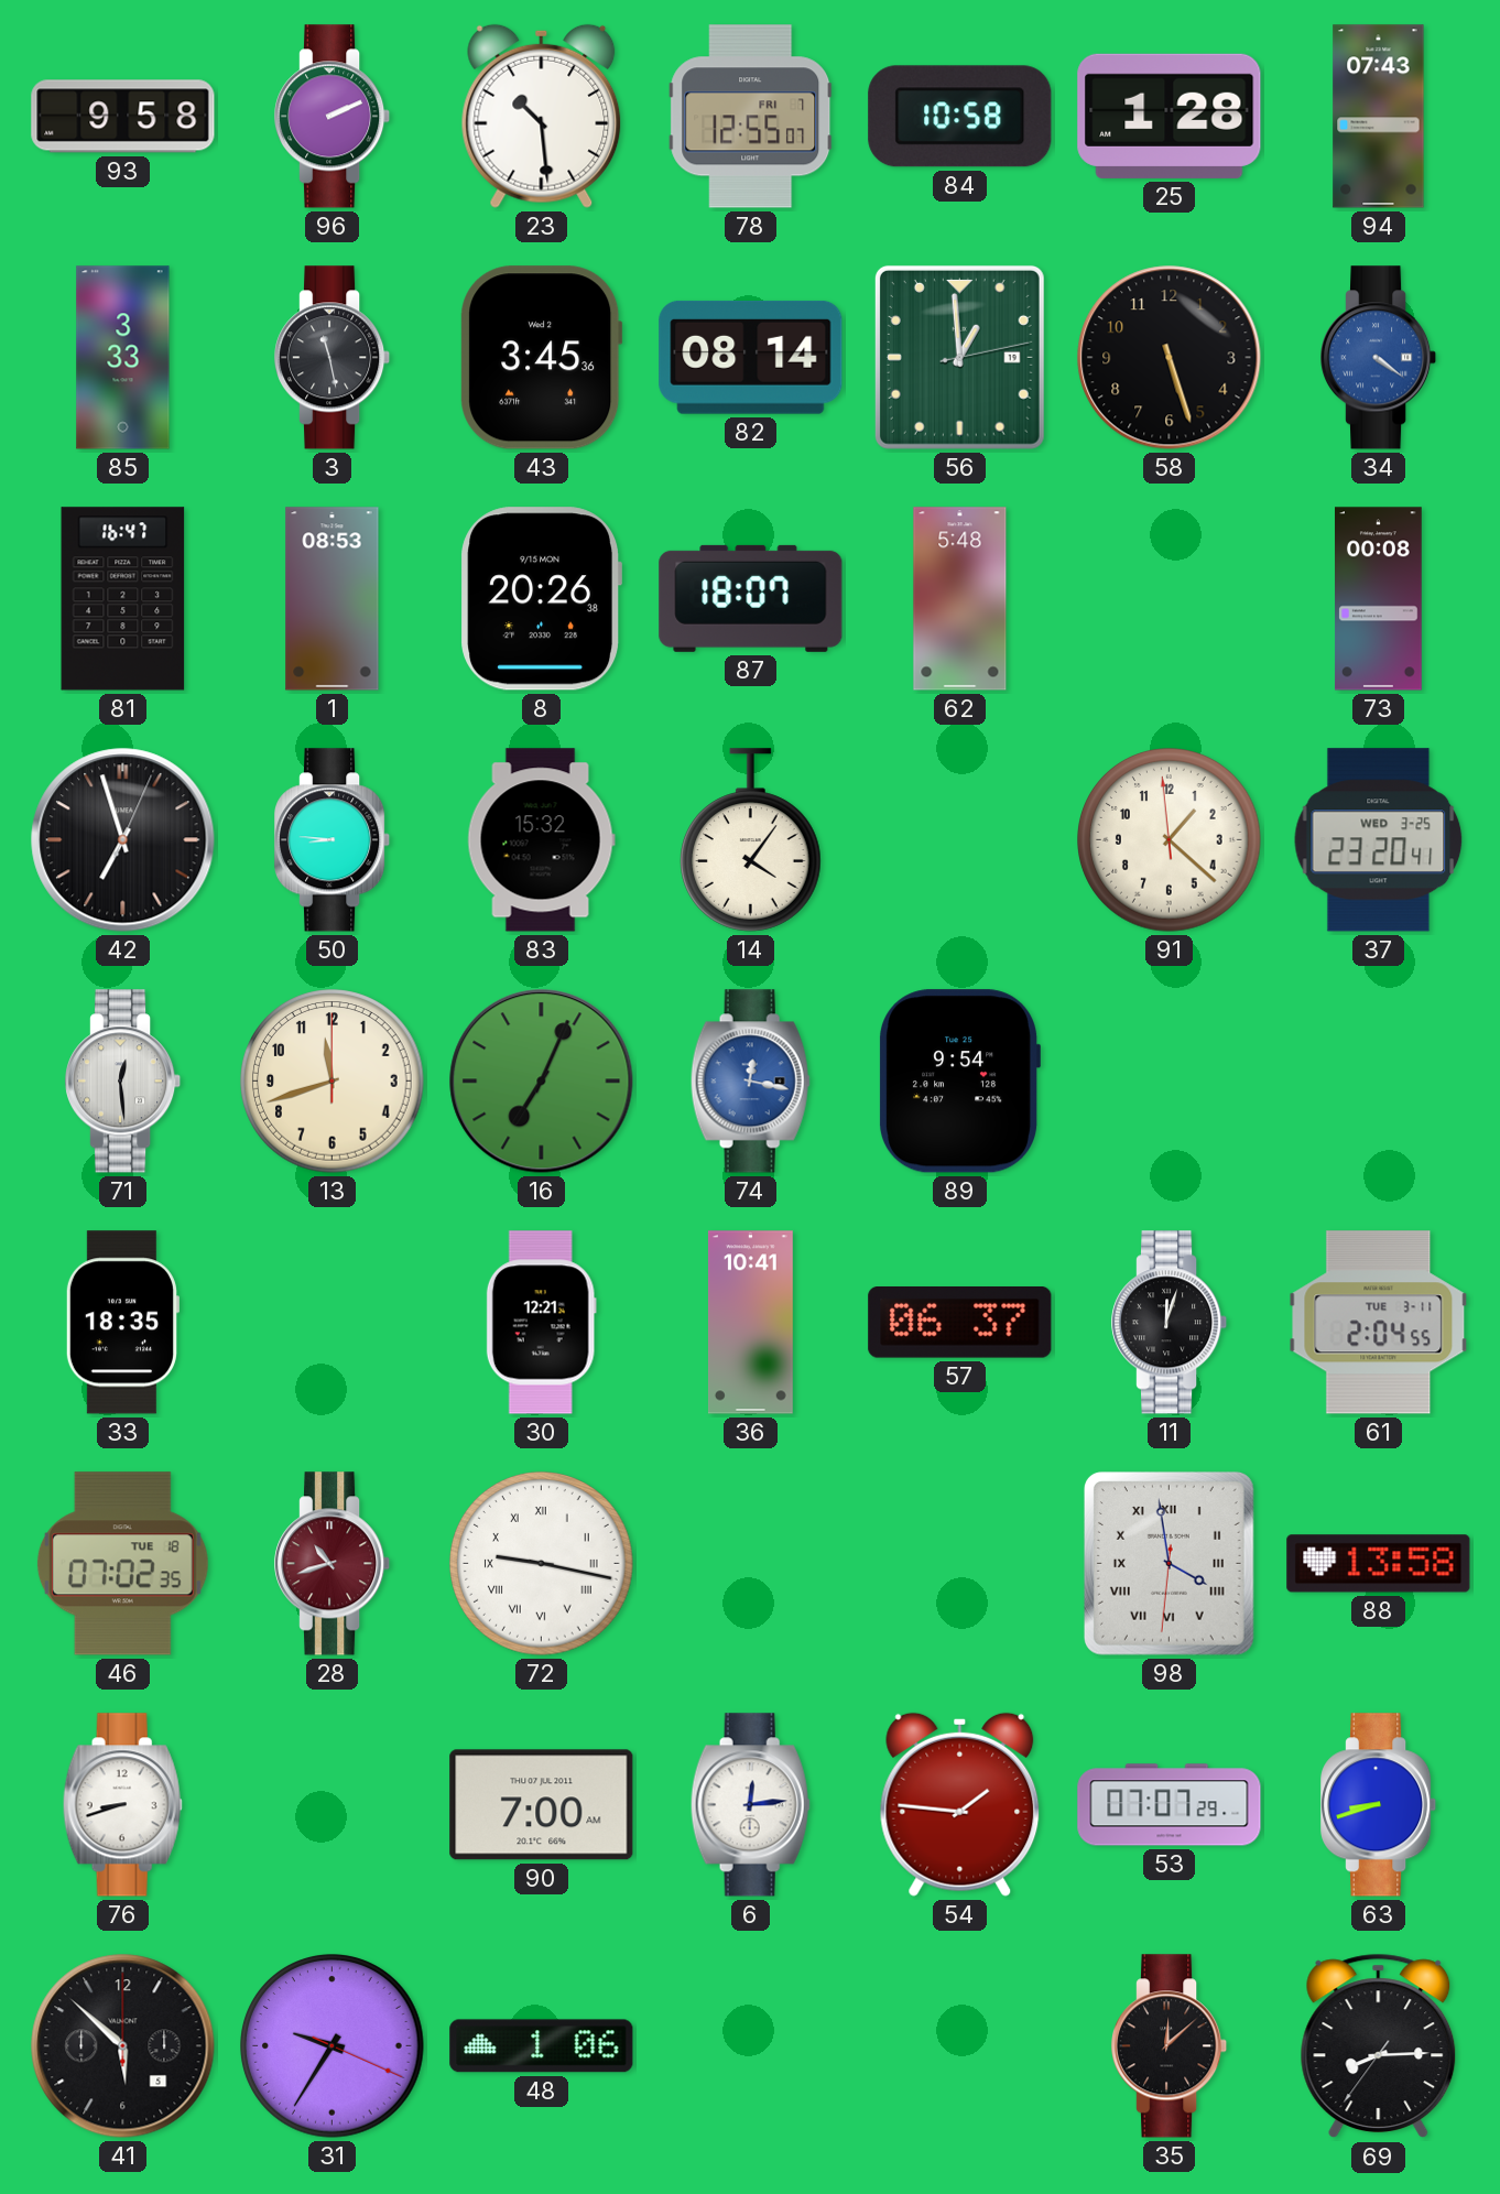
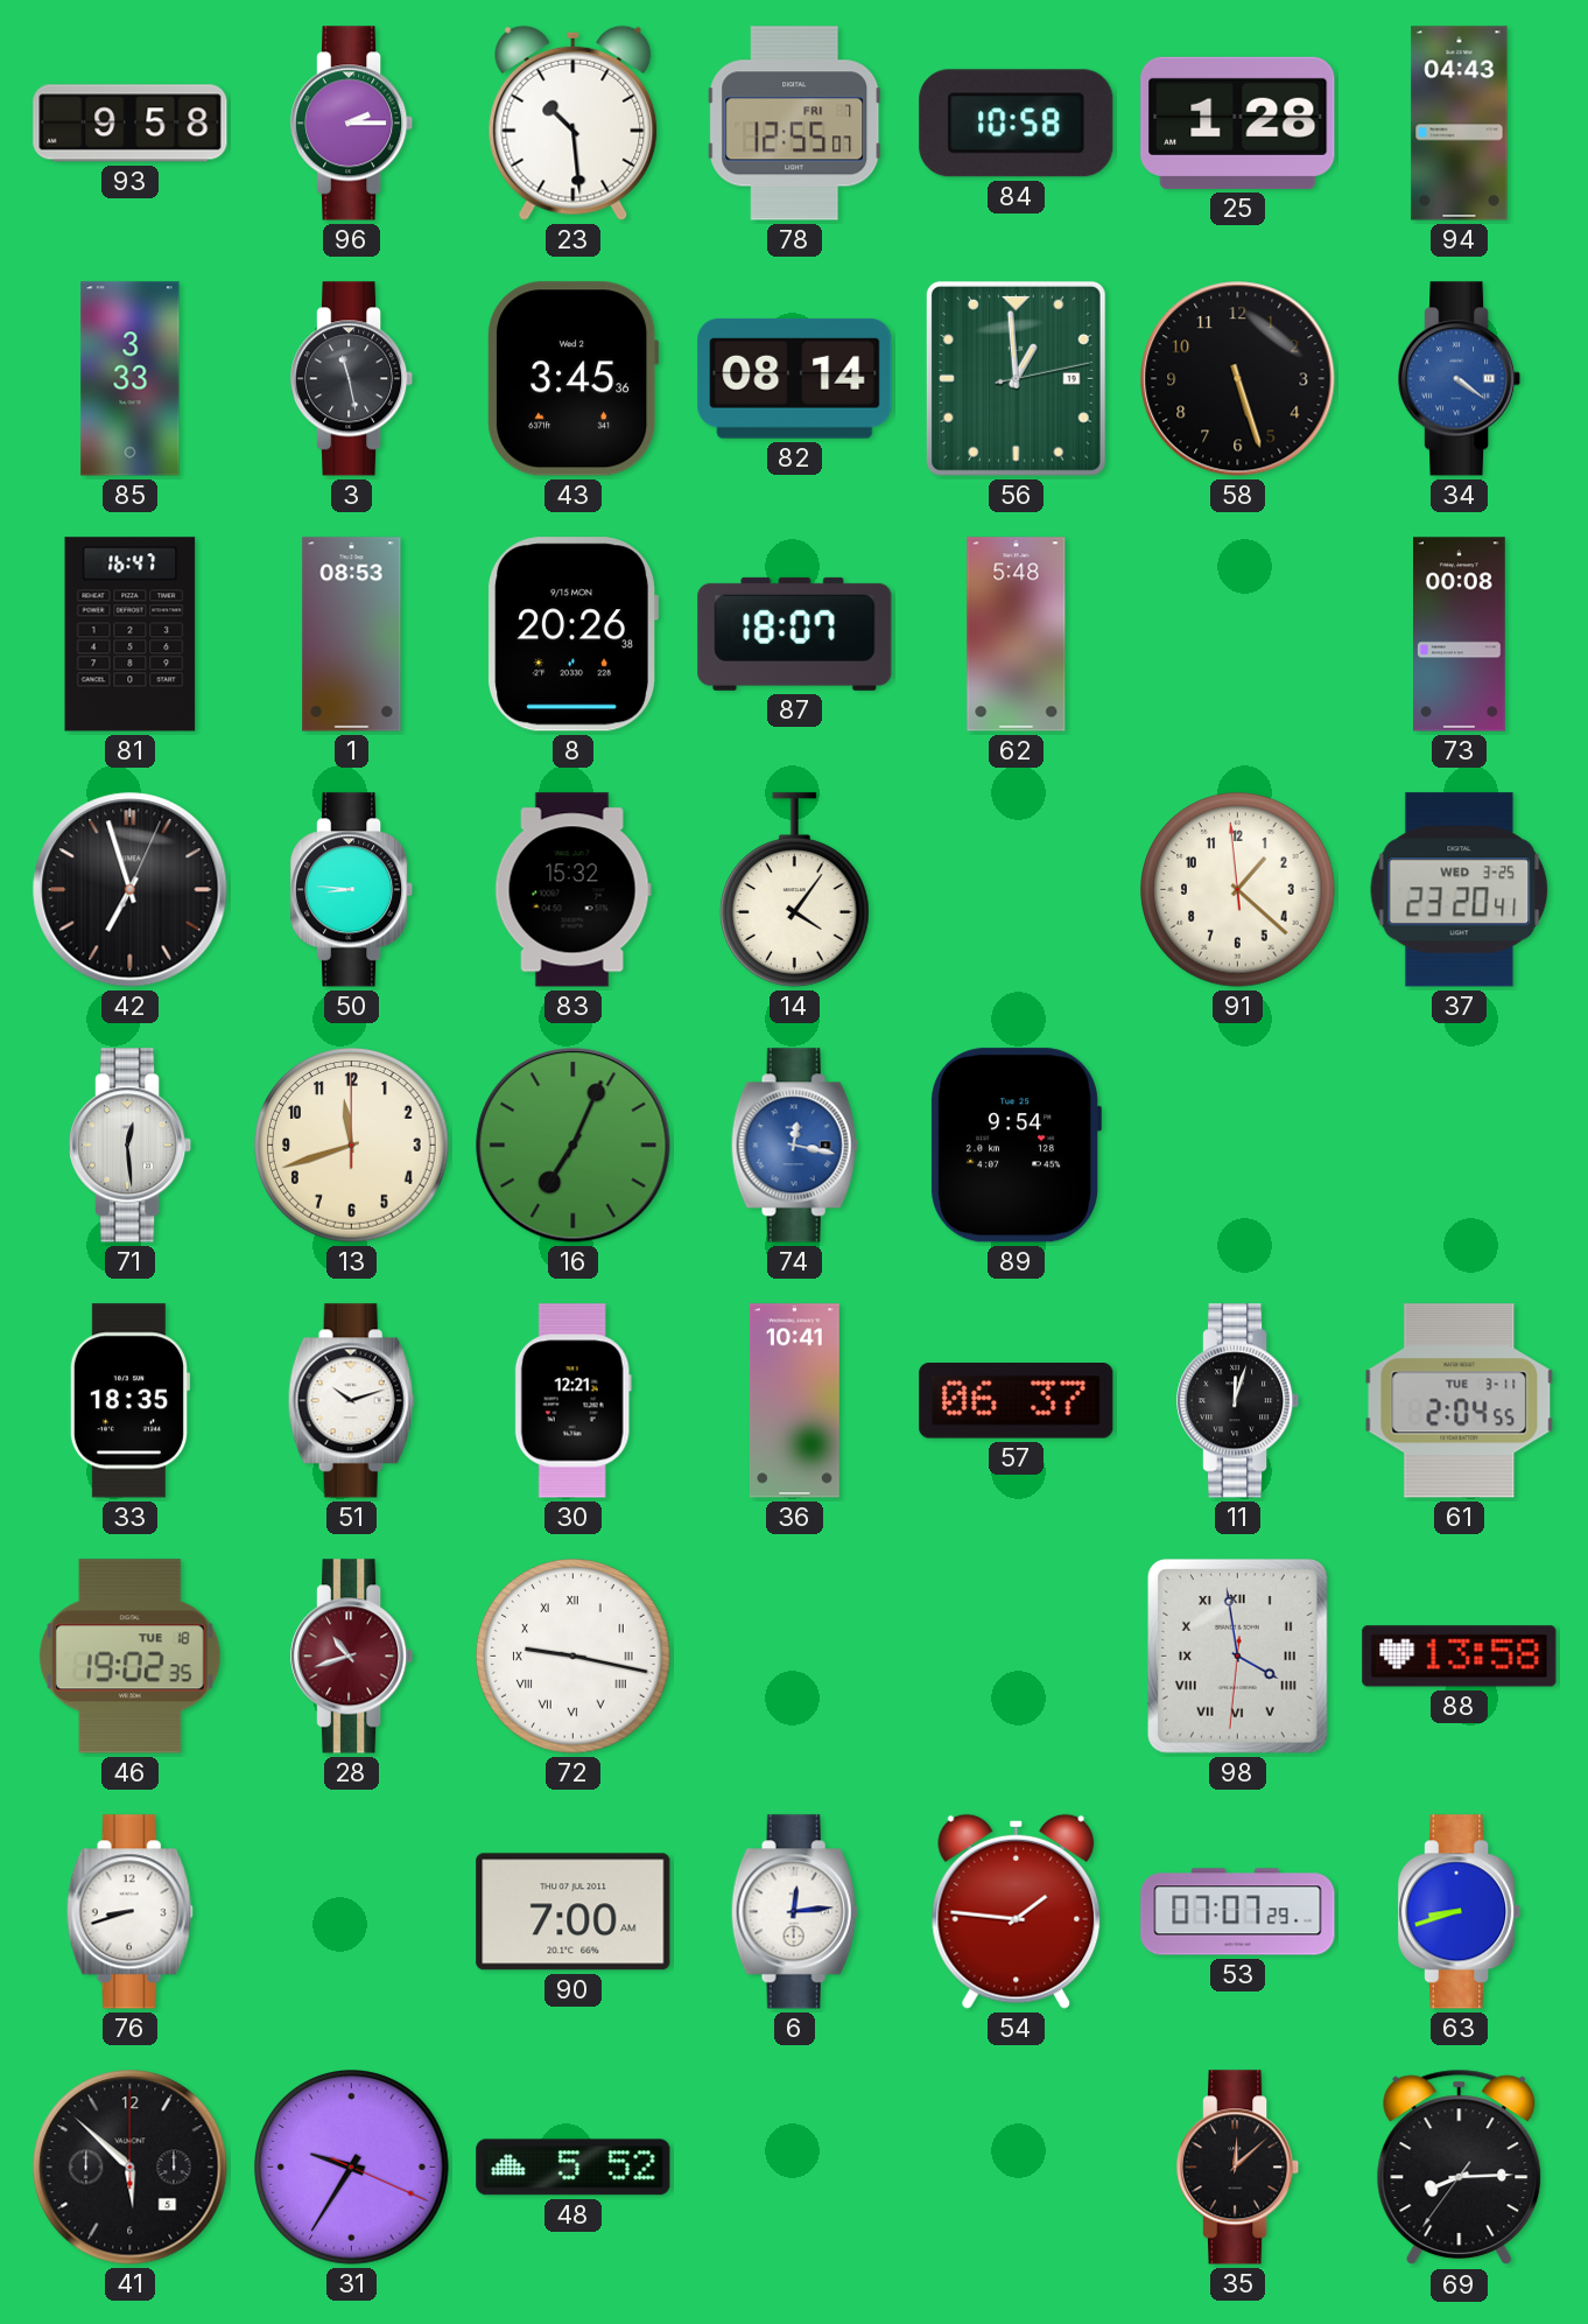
96: 2:11 -> 2:15 (353, 124)
94: 07:43 -> 04:43 (1460, 124)
51: none -> 10:12 (351, 1401)
46: 07:02 -> 19:02 (129, 1657)
48: 1:06 -> 5:52 (574, 2168)
